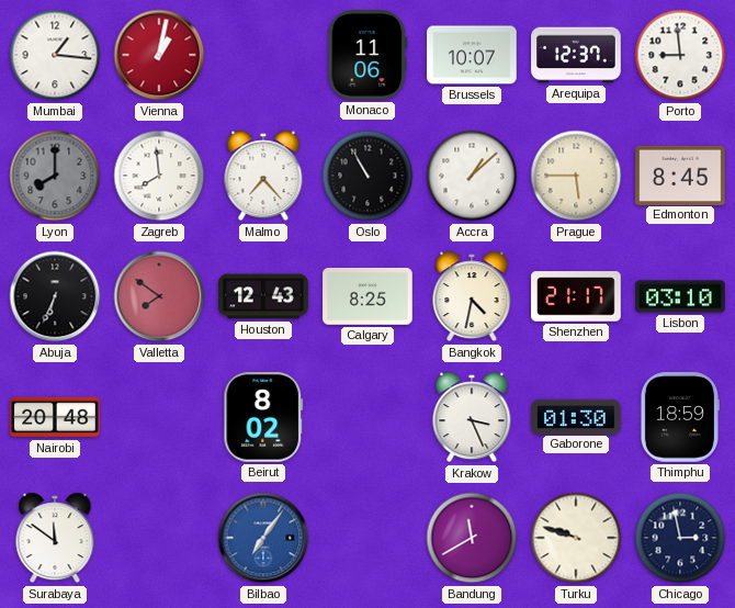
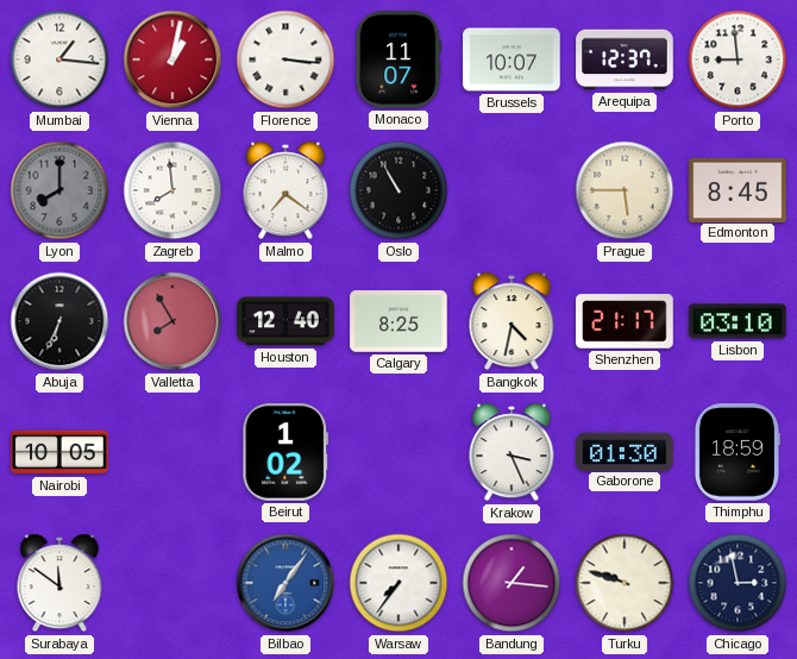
Florence: none -> 3:16 (285, 59)
Monaco: 11:06 -> 11:07 (398, 59)
Malmo: 7:23 -> 7:21 (285, 190)
Accra: 1:08 -> none (472, 176)
Valletta: 7:51 -> 7:55 (172, 321)
Houston: 12:43 -> 12:40 (285, 321)
Nairobi: 20:48 -> 10:05 (59, 452)
Beirut: 8:02 -> 1:02 (285, 453)
Warsaw: none -> 7:36 (398, 583)
Bandung: 11:40 -> 1:16 (512, 583)
